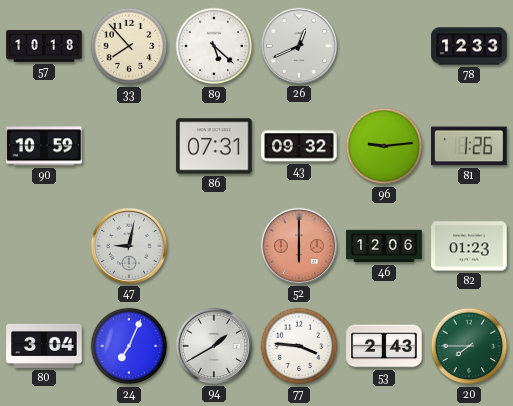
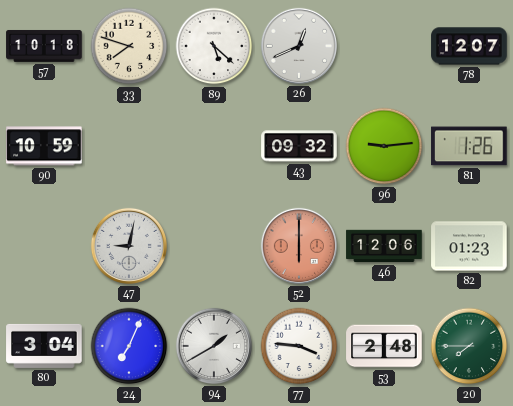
33: 7:53 -> 7:48 (129, 46)
78: 12:33 -> 12:07 (469, 46)
86: 07:31 -> none (214, 146)
53: 2:43 -> 2:48 (384, 346)
